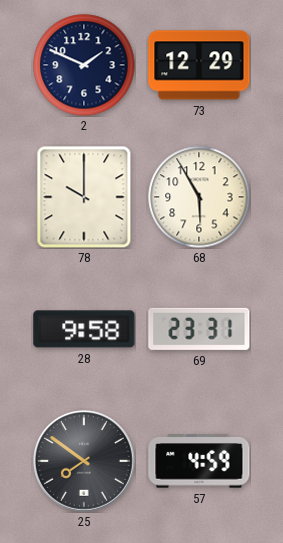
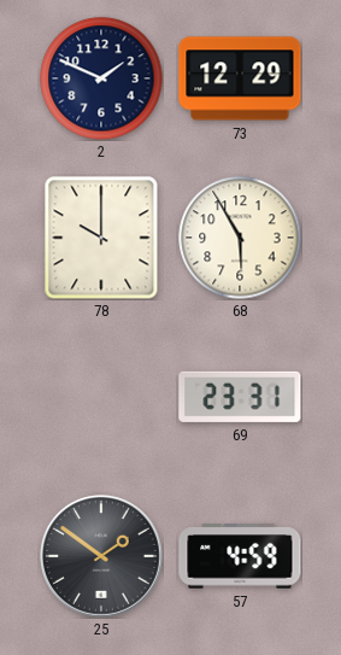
28: 9:58 -> none (84, 329)
25: 7:51 -> 1:51 (102, 557)
